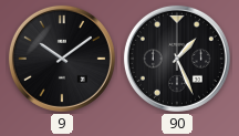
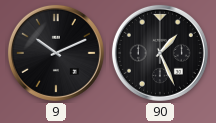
9: 10:09 -> 10:11 (56, 53)
